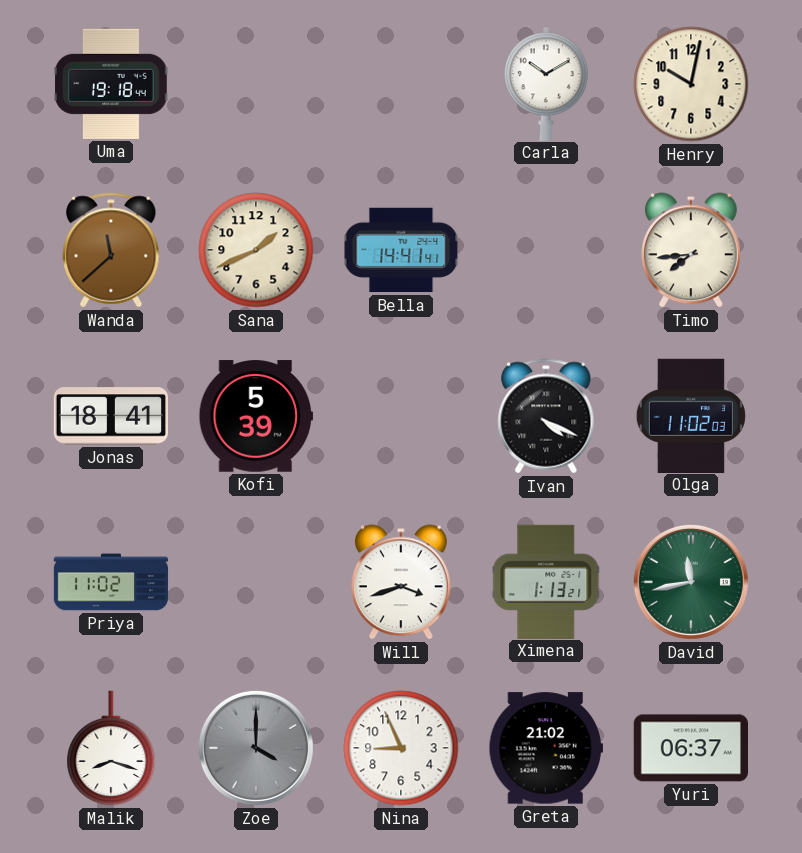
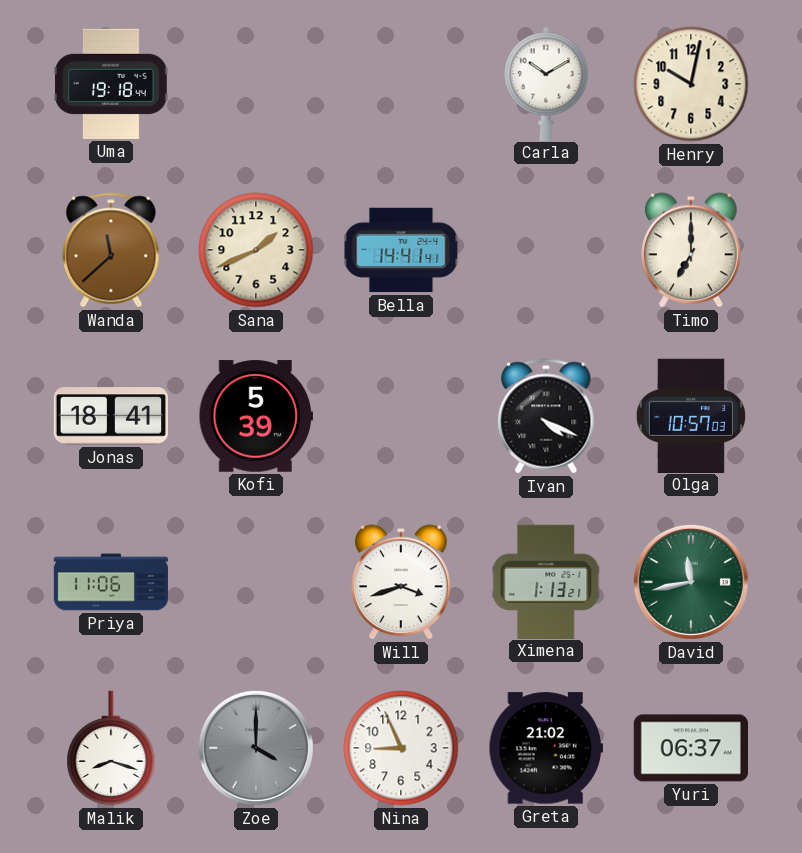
Timo: 7:44 -> 7:00 (692, 250)
Olga: 11:02 -> 10:57 (691, 415)
Priya: 11:02 -> 11:06 (111, 582)
